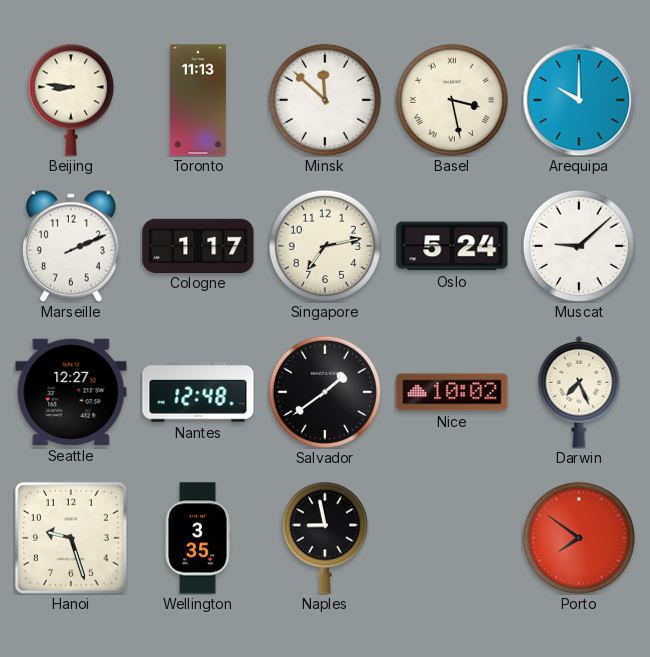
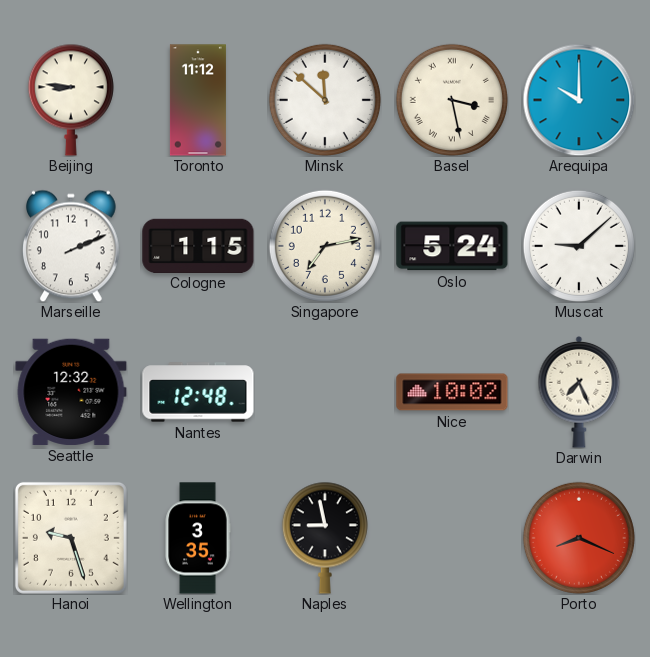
Toronto: 11:13 -> 11:12 (198, 100)
Cologne: 1:17 -> 1:15 (198, 245)
Seattle: 12:27 -> 12:32 (71, 392)
Salvador: 1:39 -> none (325, 392)
Porto: 7:51 -> 8:19 (579, 538)
